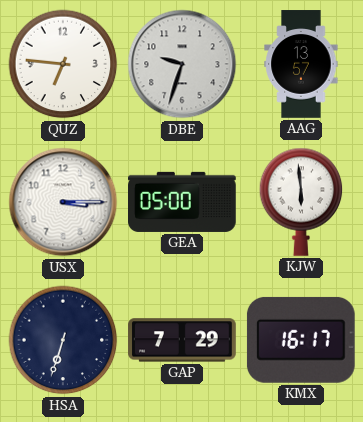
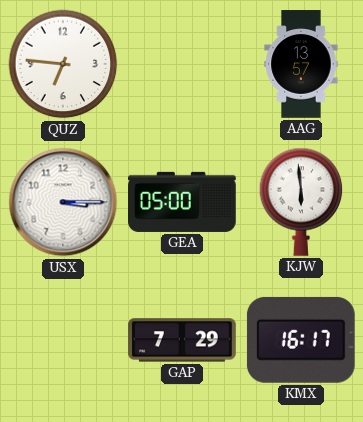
DBE: 9:33 -> none (182, 64)
HSA: 6:33 -> none (63, 340)
